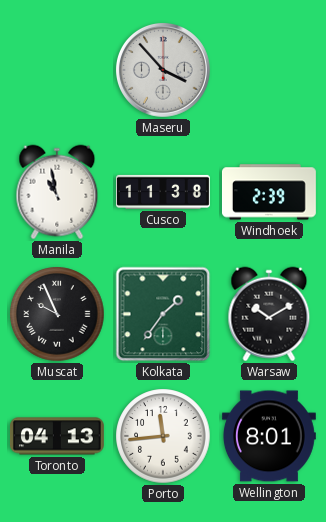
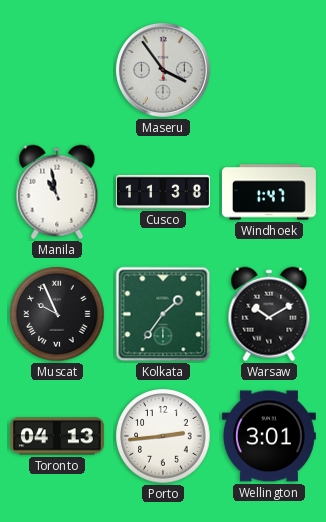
Maseru: 3:53 -> 3:54 (163, 70)
Windhoek: 2:39 -> 1:47 (269, 192)
Porto: 11:44 -> 2:44 (163, 436)
Wellington: 8:01 -> 3:01 (269, 436)
